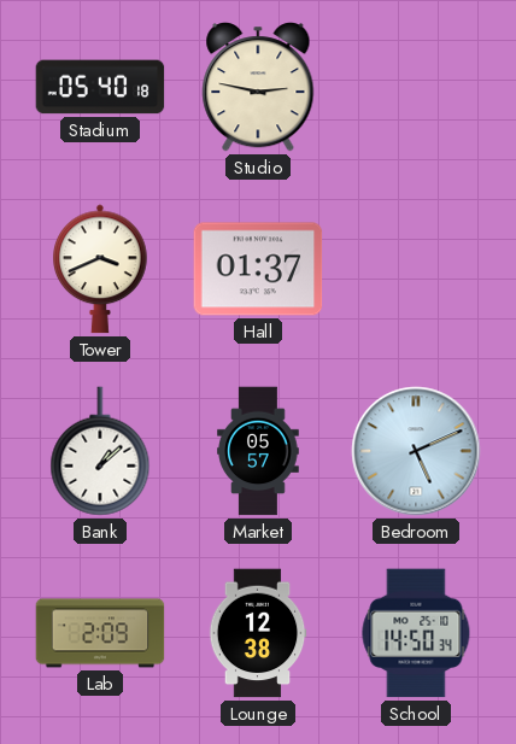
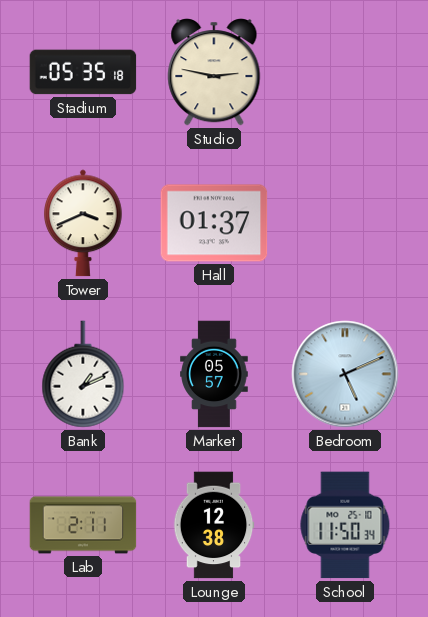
Stadium: 05:40 -> 05:35 (83, 72)
Bank: 1:08 -> 1:11 (83, 374)
Lab: 2:09 -> 2:11 (83, 525)
School: 14:50 -> 11:50 (345, 525)
